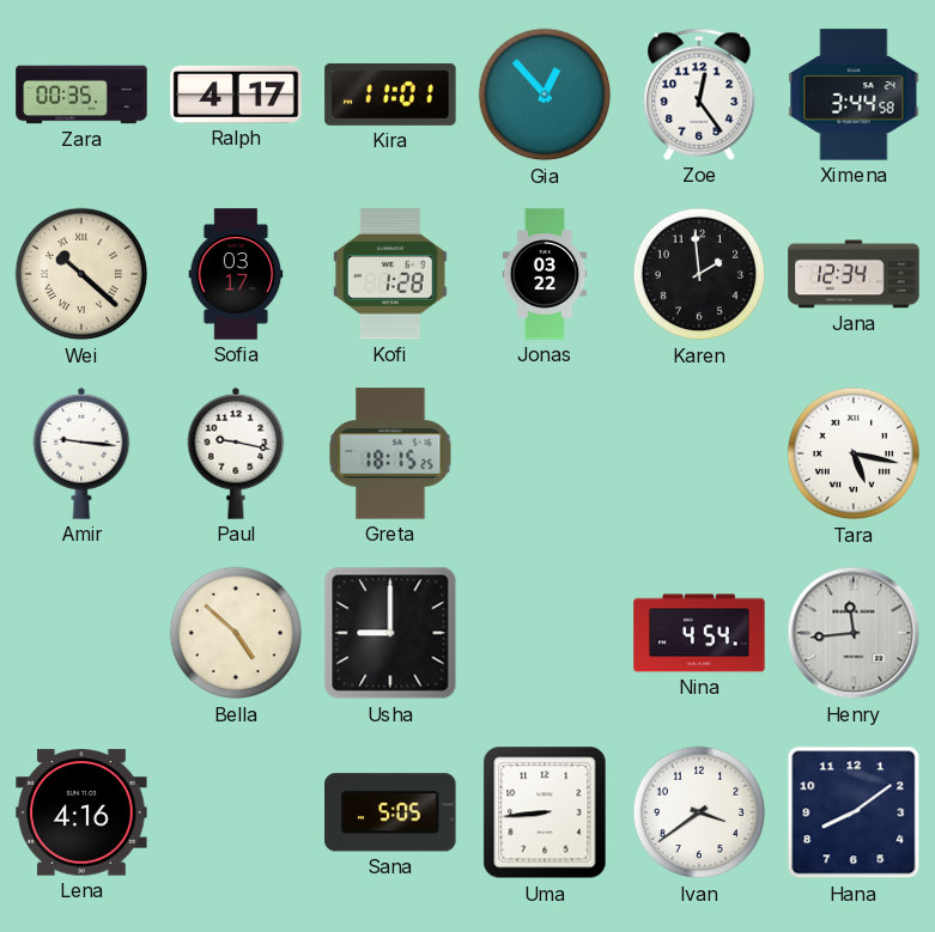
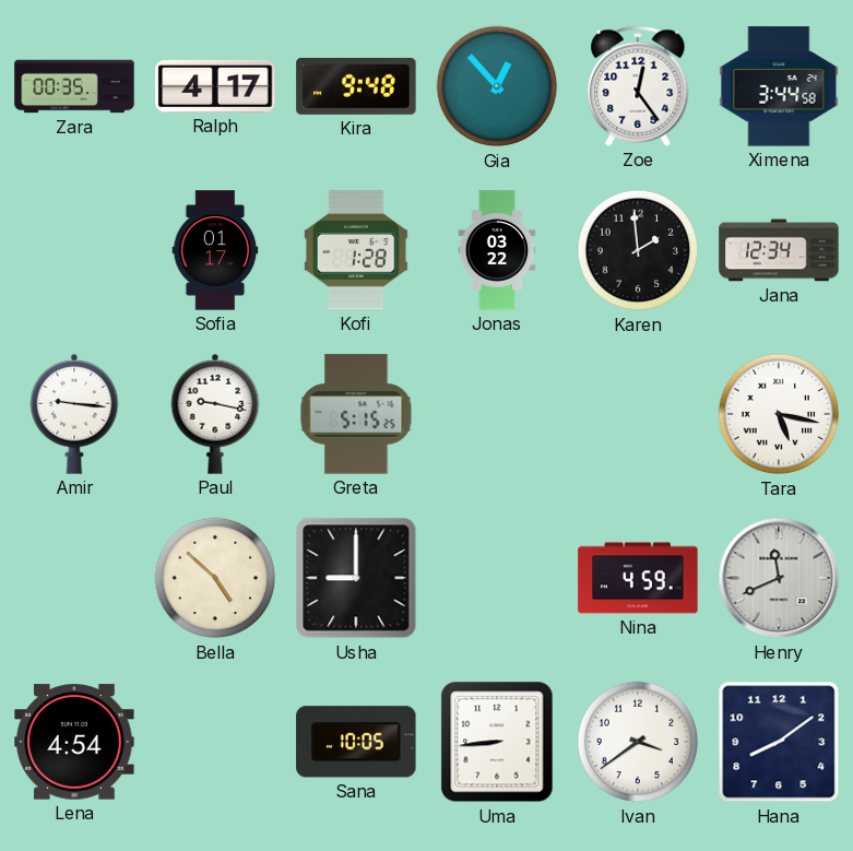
Kira: 11:01 -> 9:48 (356, 86)
Wei: 10:22 -> none (81, 274)
Sofia: 03:17 -> 01:17 (215, 250)
Greta: 18:15 -> 5:15 (356, 414)
Nina: 4:54 -> 4:59 (638, 578)
Henry: 11:44 -> 11:41 (779, 578)
Lena: 4:16 -> 4:54 (74, 742)
Sana: 5:05 -> 10:05 (356, 742)
